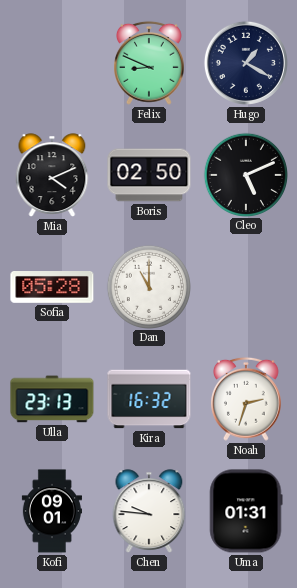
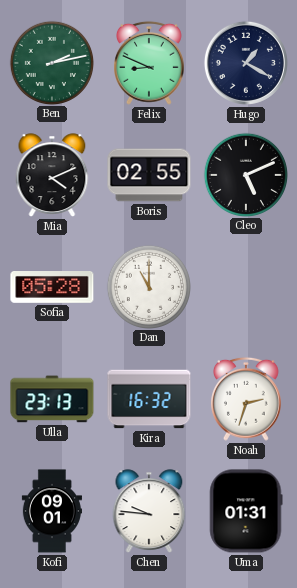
Ben: none -> 2:13 (51, 62)
Boris: 02:50 -> 02:55 (149, 175)
